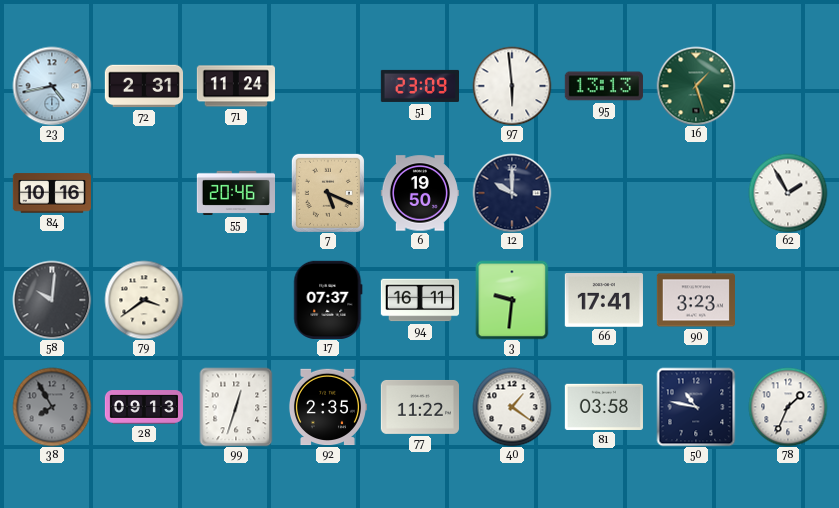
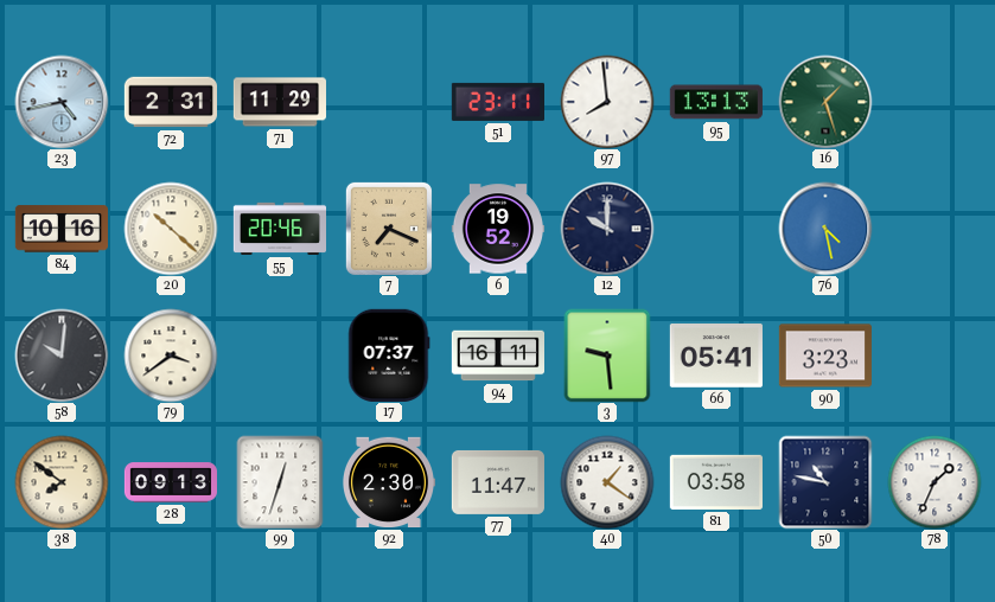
71: 11:24 -> 11:29 (280, 102)
51: 23:09 -> 23:11 (497, 102)
97: 5:59 -> 7:59 (607, 102)
20: none -> 10:22 (171, 229)
7: 5:19 -> 7:19 (389, 229)
6: 19:50 -> 19:52 (497, 229)
76: none -> 4:28 (825, 229)
62: 1:55 -> none (788, 193)
3: 9:31 -> 9:29 (607, 356)
66: 17:41 -> 05:41 (716, 357)
38: 7:55 -> 7:51 (62, 482)
38 dial: grey -> cream (62, 482)
92: 2:35 -> 2:30 (388, 482)
77: 11:22 -> 11:47 (498, 482)
